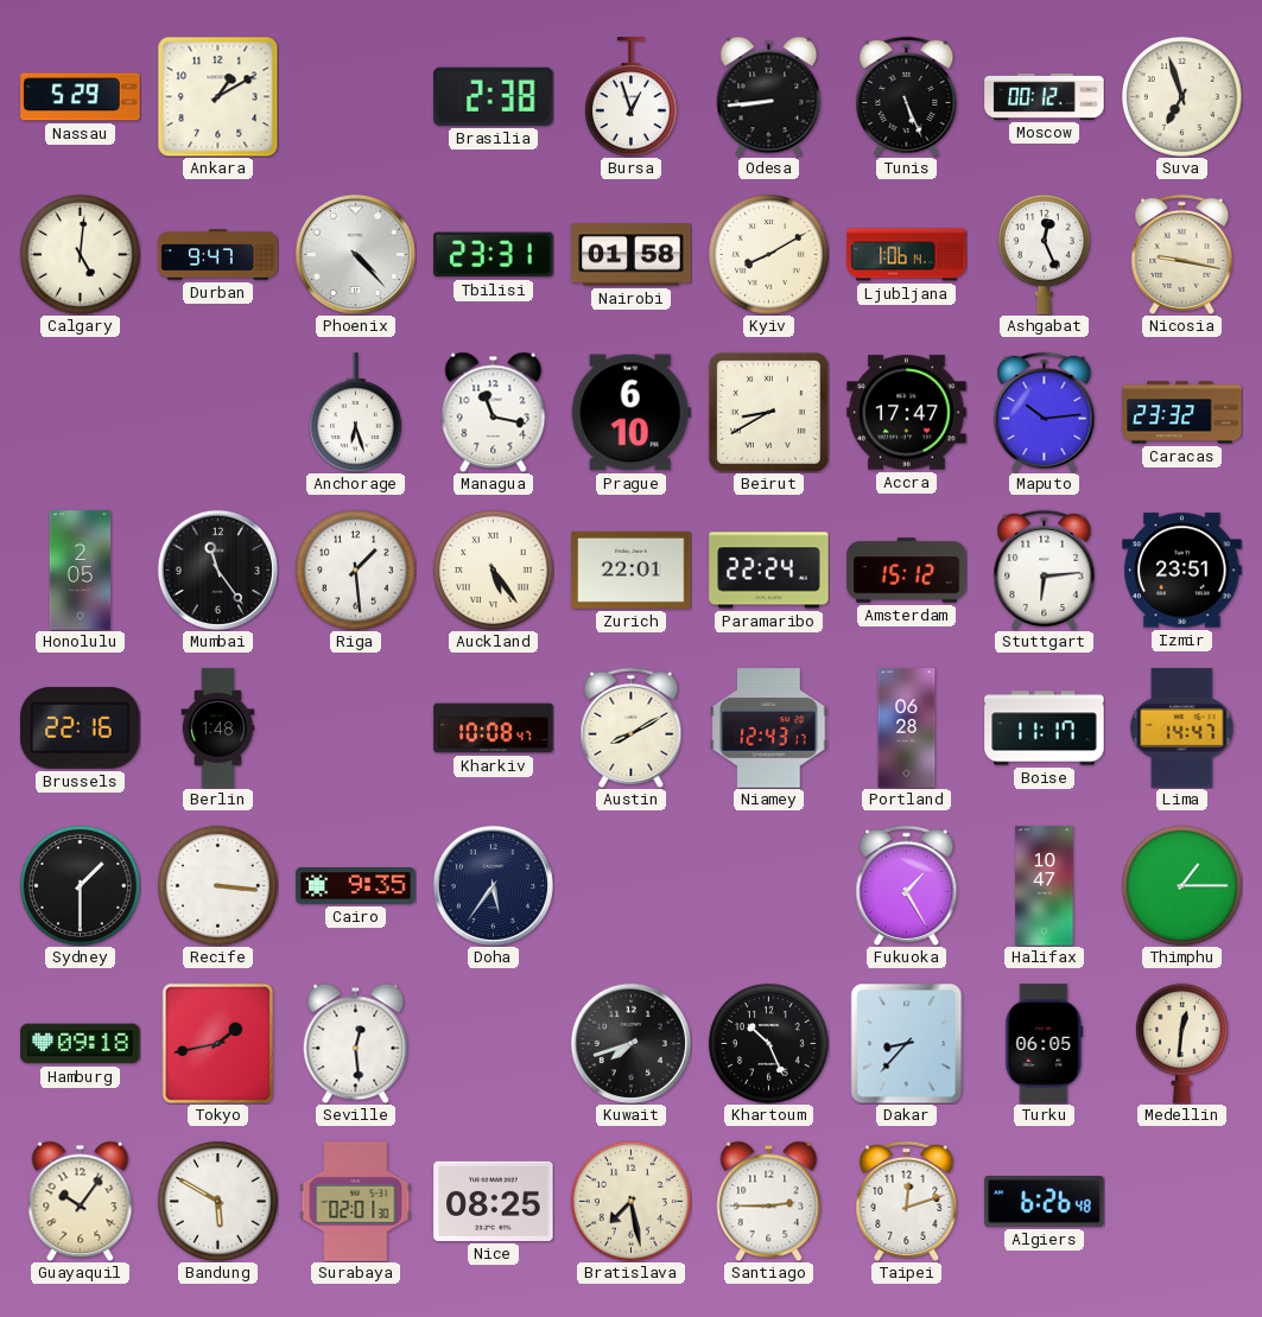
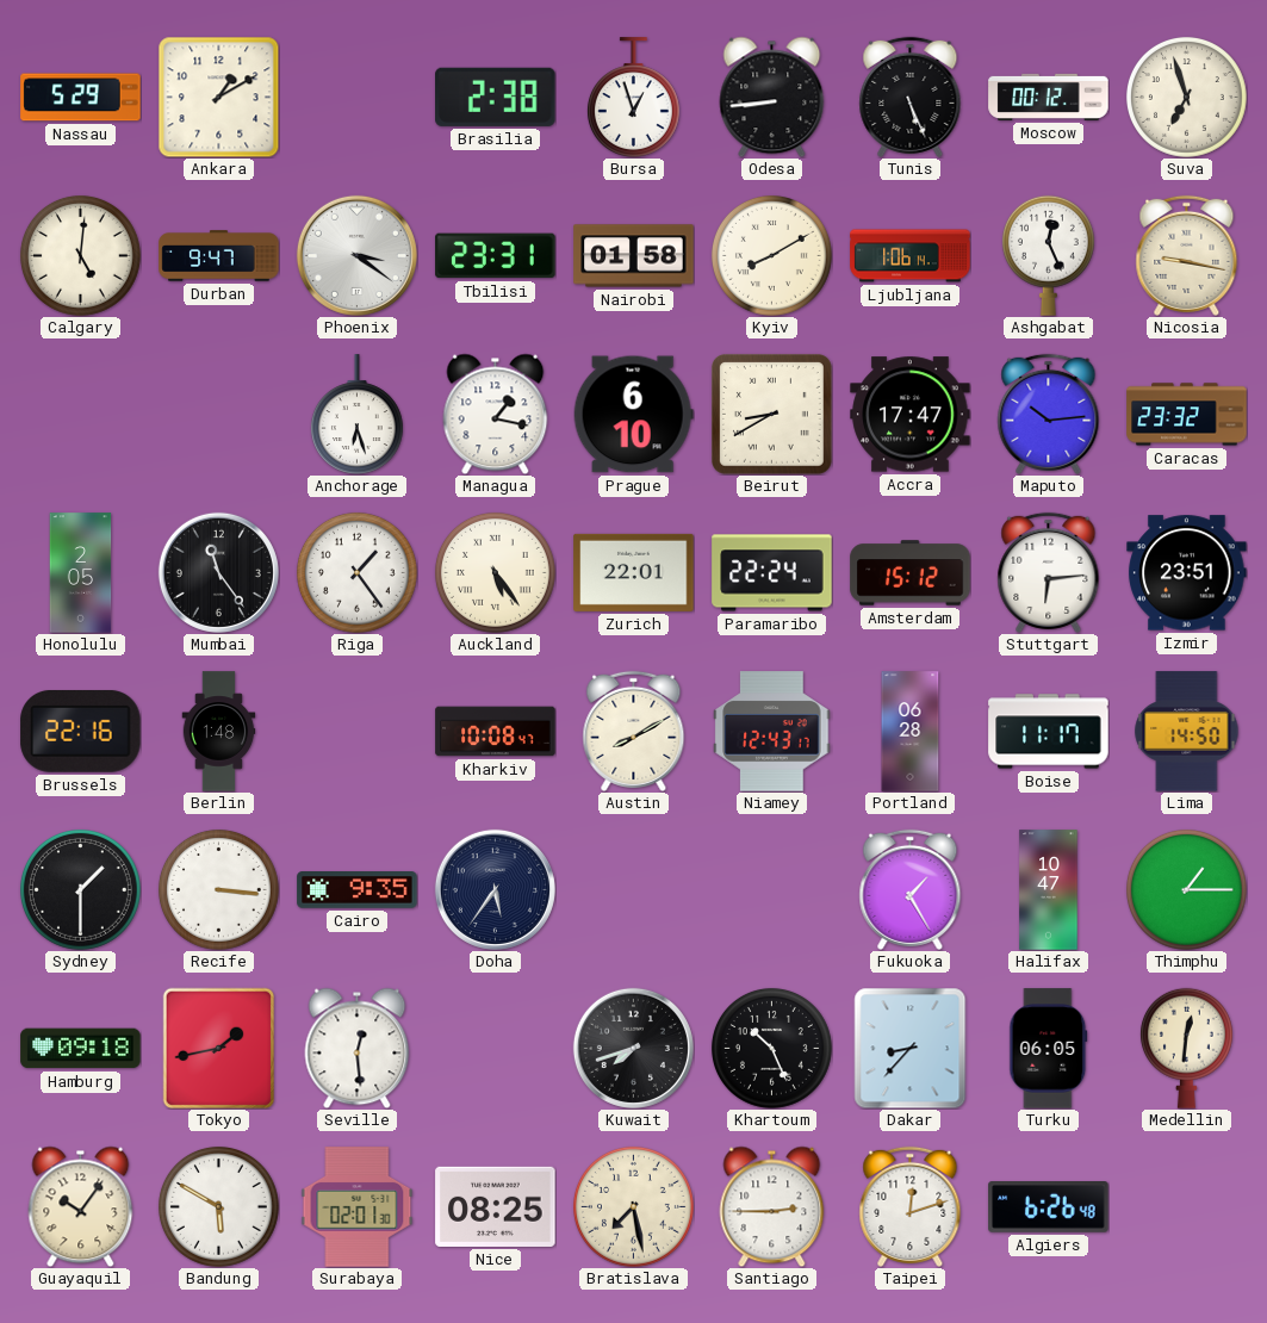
Phoenix: 4:23 -> 3:21 (356, 255)
Managua: 11:17 -> 1:17 (496, 414)
Riga: 1:29 -> 1:24 (356, 572)
Lima: 14:47 -> 14:50 (1187, 732)
